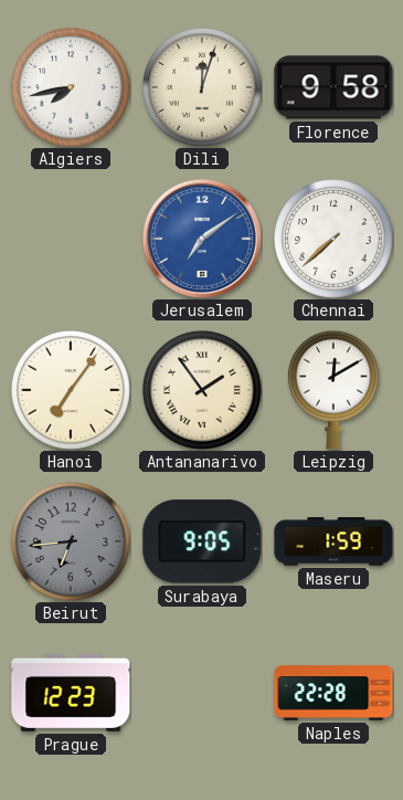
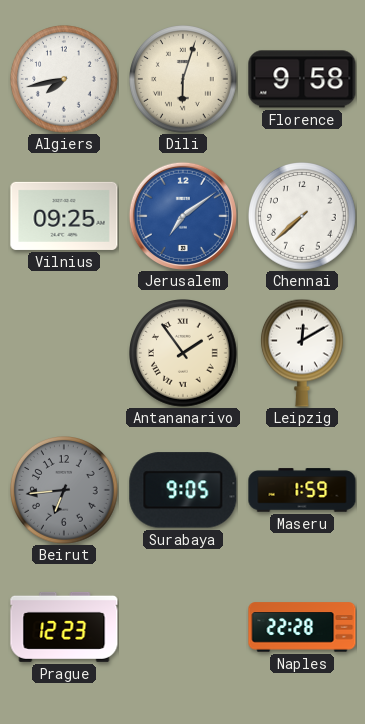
Dili: 12:03 -> 6:03 (184, 80)
Vilnius: none -> 09:25 (64, 216)
Hanoi: 7:06 -> none (72, 391)
